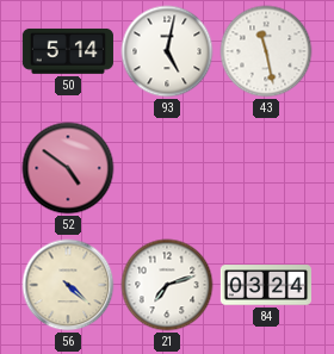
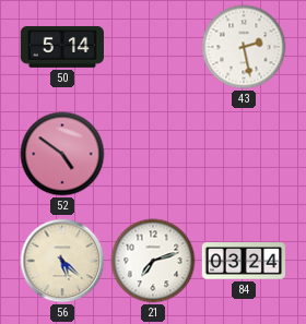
93: 5:02 -> none (167, 51)
43: 11:28 -> 2:28 (244, 47)
56: 4:22 -> 5:22 (62, 261)
